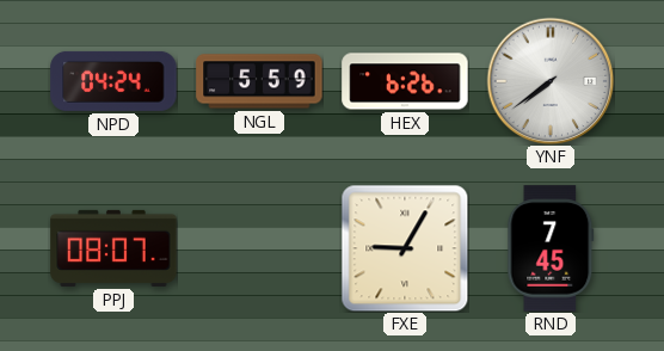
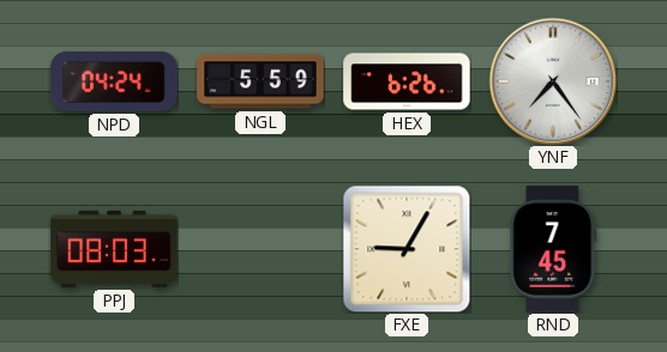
YNF: 7:39 -> 7:24 (553, 81)
PPJ: 08:07 -> 08:03 (114, 249)
